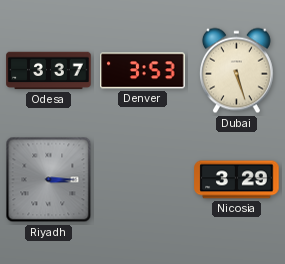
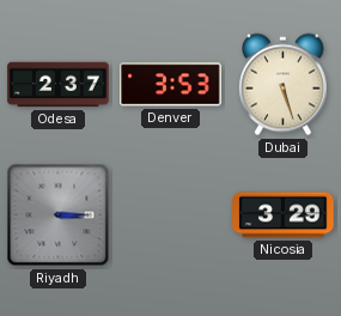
Odesa: 3:37 -> 2:37 (59, 85)
